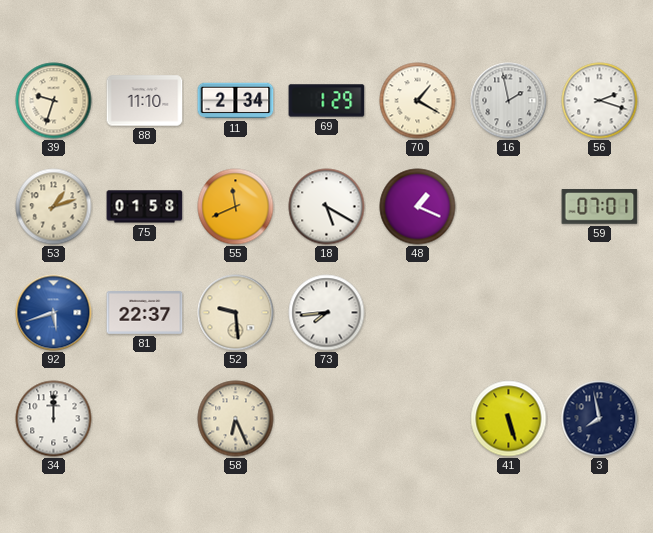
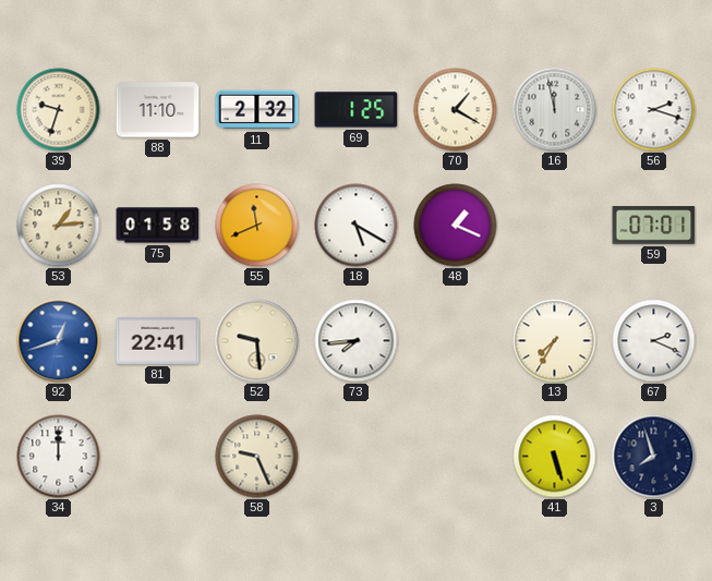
11: 2:34 -> 2:32 (257, 110)
69: 1:29 -> 1:25 (357, 110)
16: 1:58 -> 11:58 (555, 110)
53: 1:12 -> 1:14 (59, 226)
92: 5:42 -> 12:42 (59, 341)
81: 22:37 -> 22:41 (158, 341)
13: none -> 7:35 (555, 341)
67: none -> 2:19 (654, 341)
58: 6:26 -> 9:26 (257, 457)
3: 7:58 -> 7:57 (654, 457)
